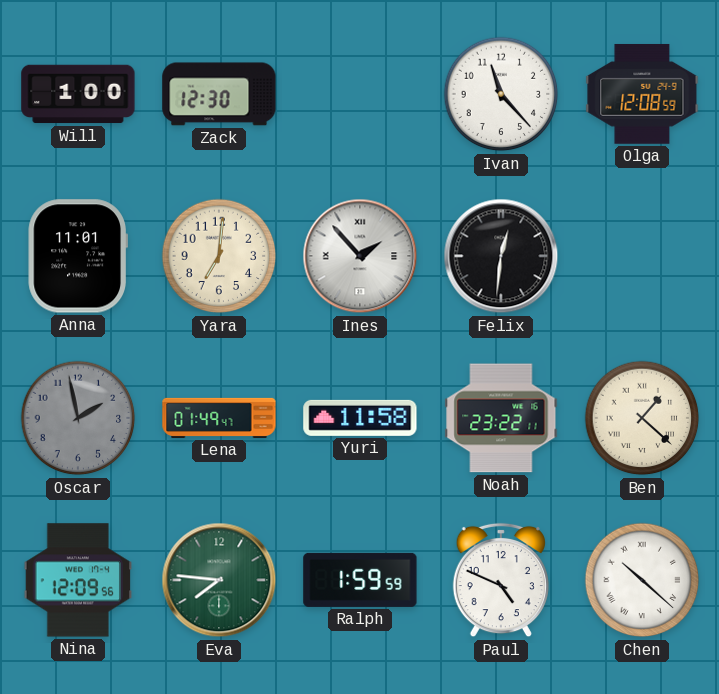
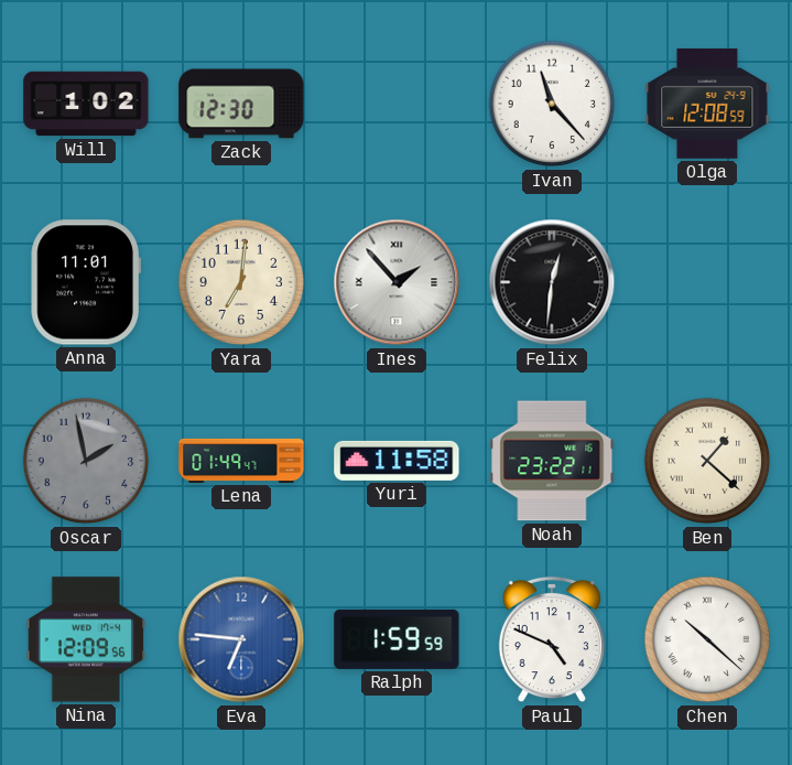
Will: 1:00 -> 1:02 (86, 104)
Eva: 7:46 -> 6:46 (241, 639)
Eva dial: green -> blue (241, 639)
